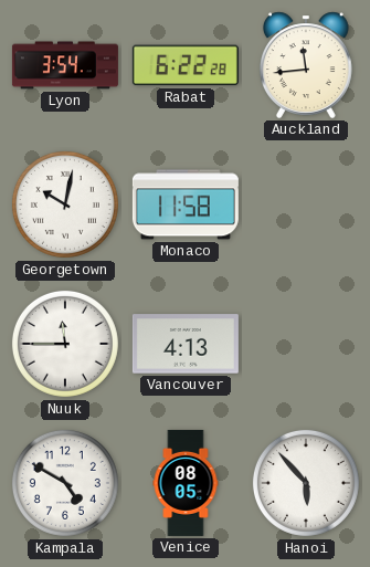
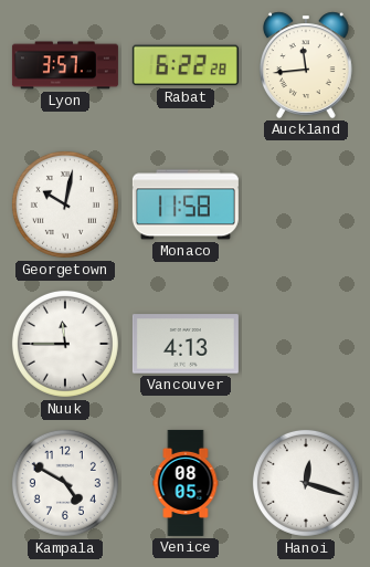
Lyon: 3:54 -> 3:57 (65, 65)
Hanoi: 5:53 -> 12:18 (306, 483)
